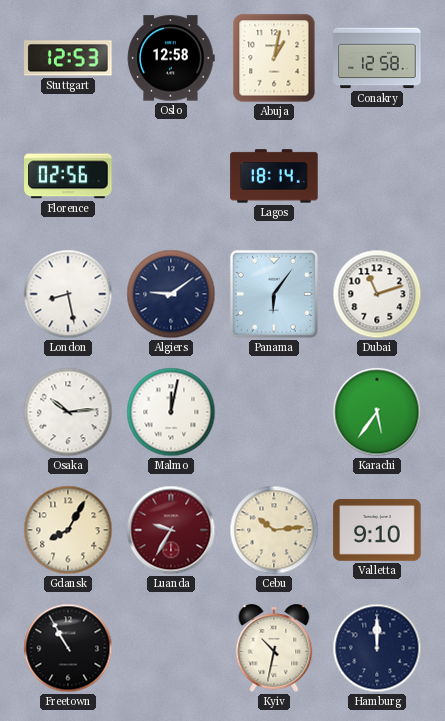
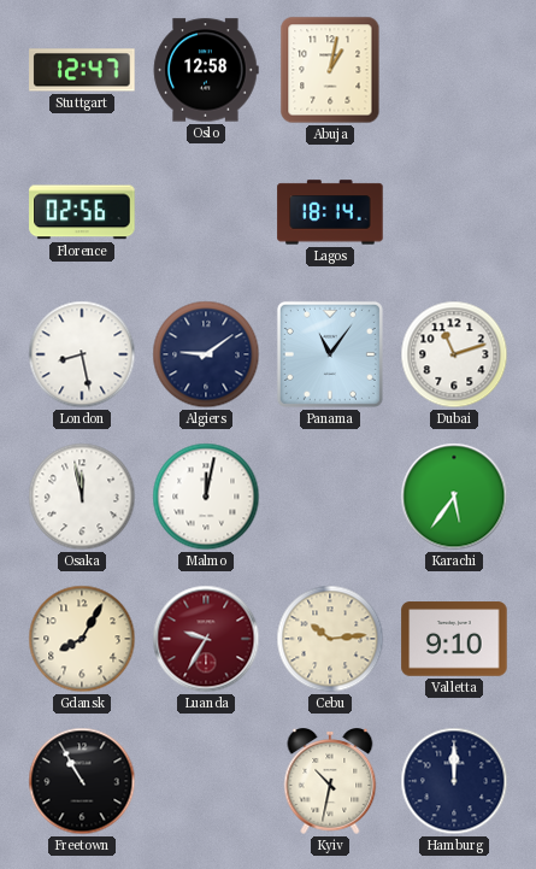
Stuttgart: 12:53 -> 12:47 (82, 70)
Conakry: 12:58 -> none (377, 58)
Panama: 6:06 -> 11:06 (330, 354)
Osaka: 10:14 -> 11:58 (82, 497)
